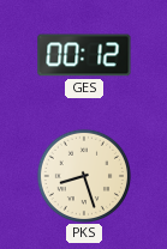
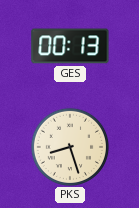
GES: 00:12 -> 00:13 (70, 46)
